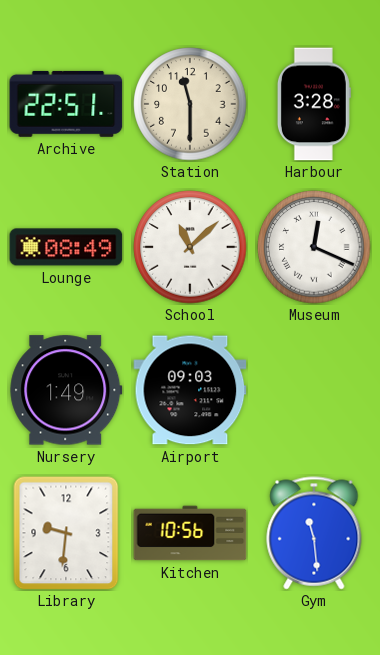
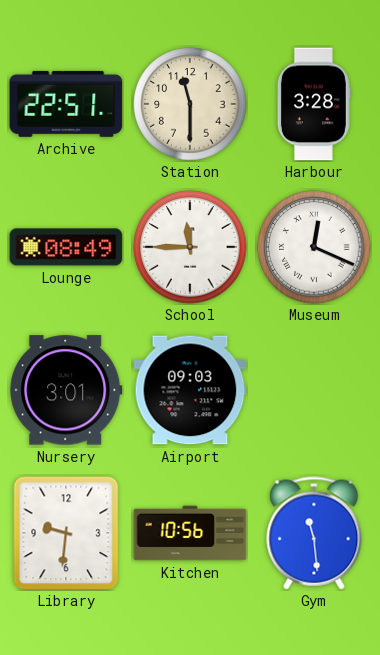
School: 11:08 -> 11:45 (190, 247)
Nursery: 1:49 -> 3:01 (66, 390)
